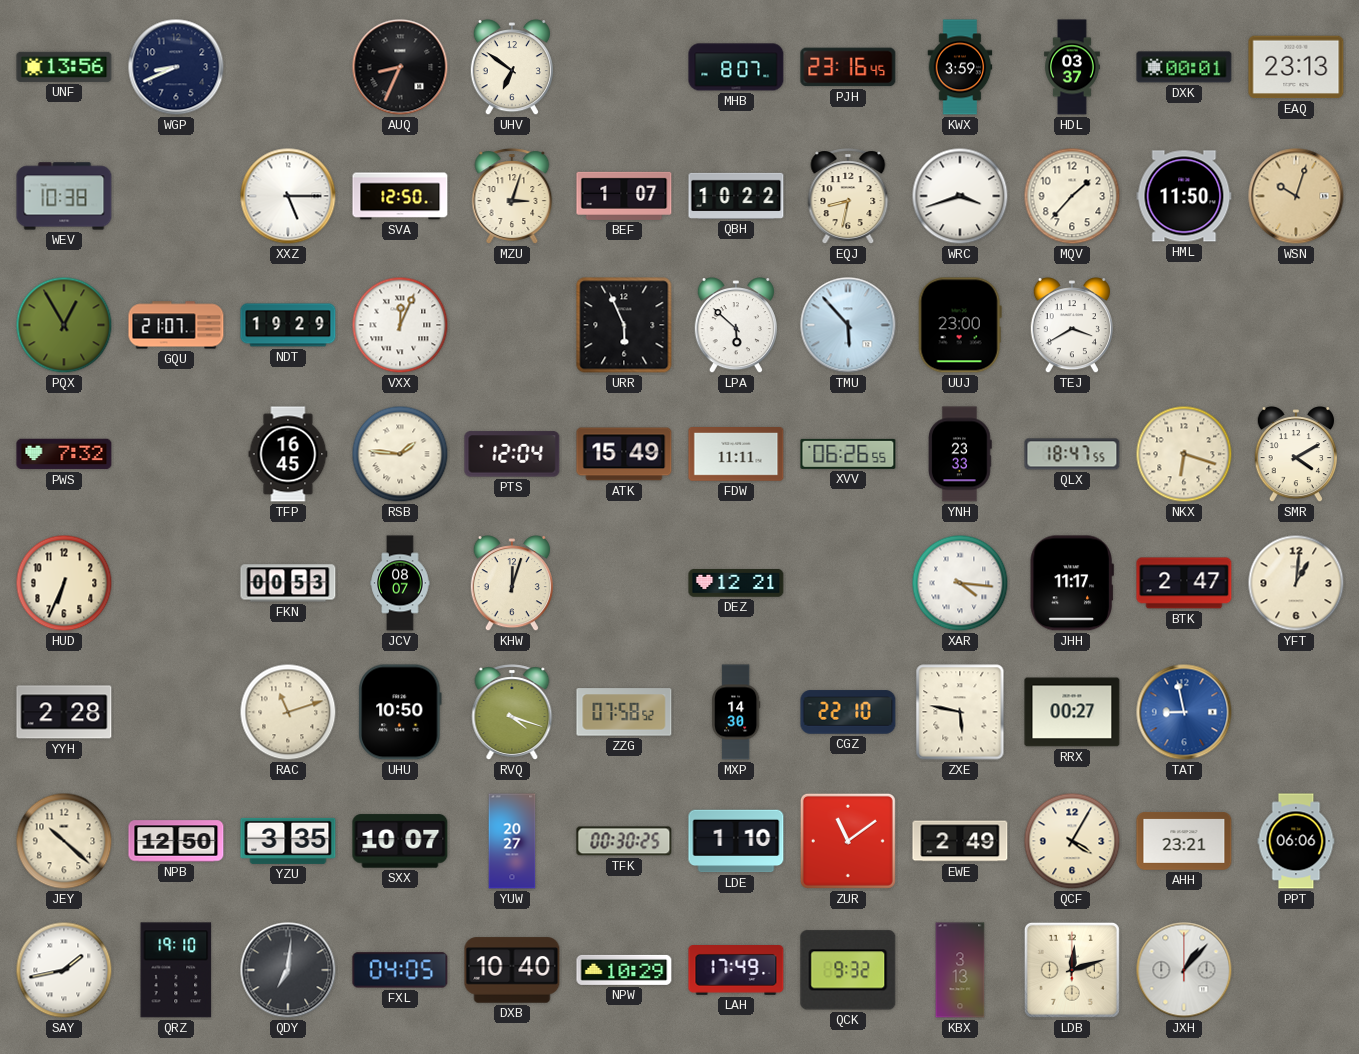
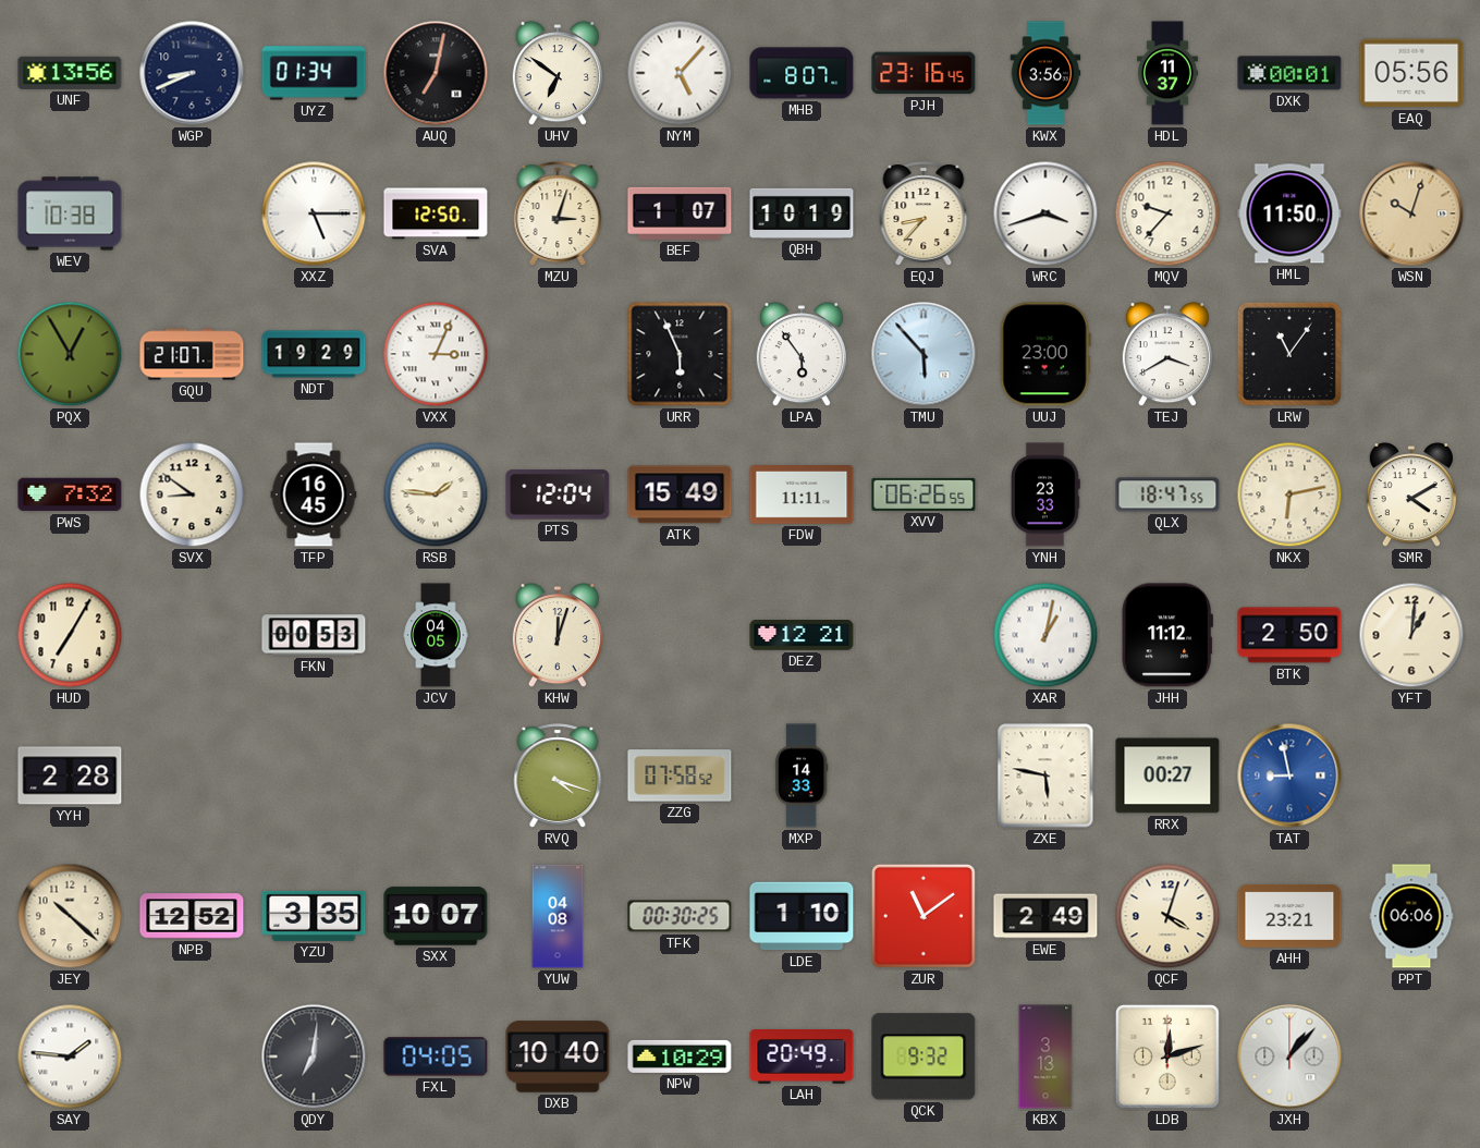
UYZ: none -> 01:34 (314, 73)
AUQ: 8:34 -> 7:02 (436, 73)
NYM: none -> 5:07 (680, 73)
KWX: 3:59 -> 3:56 (1045, 73)
HDL: 03:37 -> 11:37 (1167, 73)
EAQ: 23:13 -> 05:56 (1411, 73)
QBH: 10:22 -> 10:19 (802, 213)
EQJ: 8:32 -> 8:37 (924, 213)
MQV: 1:37 -> 9:37 (1167, 213)
VXX: 12:04 -> 3:04 (436, 354)
LPA: 5:52 -> 5:54 (802, 355)
LRW: none -> 11:06 (1289, 354)
SVX: none -> 8:51 (192, 494)
NKX: 6:18 -> 6:13 (1289, 494)
HUD: 6:34 -> 7:05 (70, 635)
JCV: 08:07 -> 04:05 (436, 635)
XAR: 4:16 -> 1:02 (1045, 635)
JHH: 11:17 -> 11:12 (1167, 635)
BTK: 2:47 -> 2:50 (1289, 635)
RAC: 11:12 -> none (288, 712)
UHU: 10:50 -> none (400, 712)
MXP: 14:30 -> 14:33 (803, 775)
CGZ: 22:10 -> none (848, 712)
NPB: 12:50 -> 12:52 (192, 916)
YUW: 20:27 -> 04:08 (558, 916)
QCF: 4:05 -> 4:03 (1167, 916)
SAY: 1:43 -> 1:46 (70, 1057)
QRZ: 19:10 -> none (176, 970)
LAH: 17:49 -> 20:49 (802, 1058)
